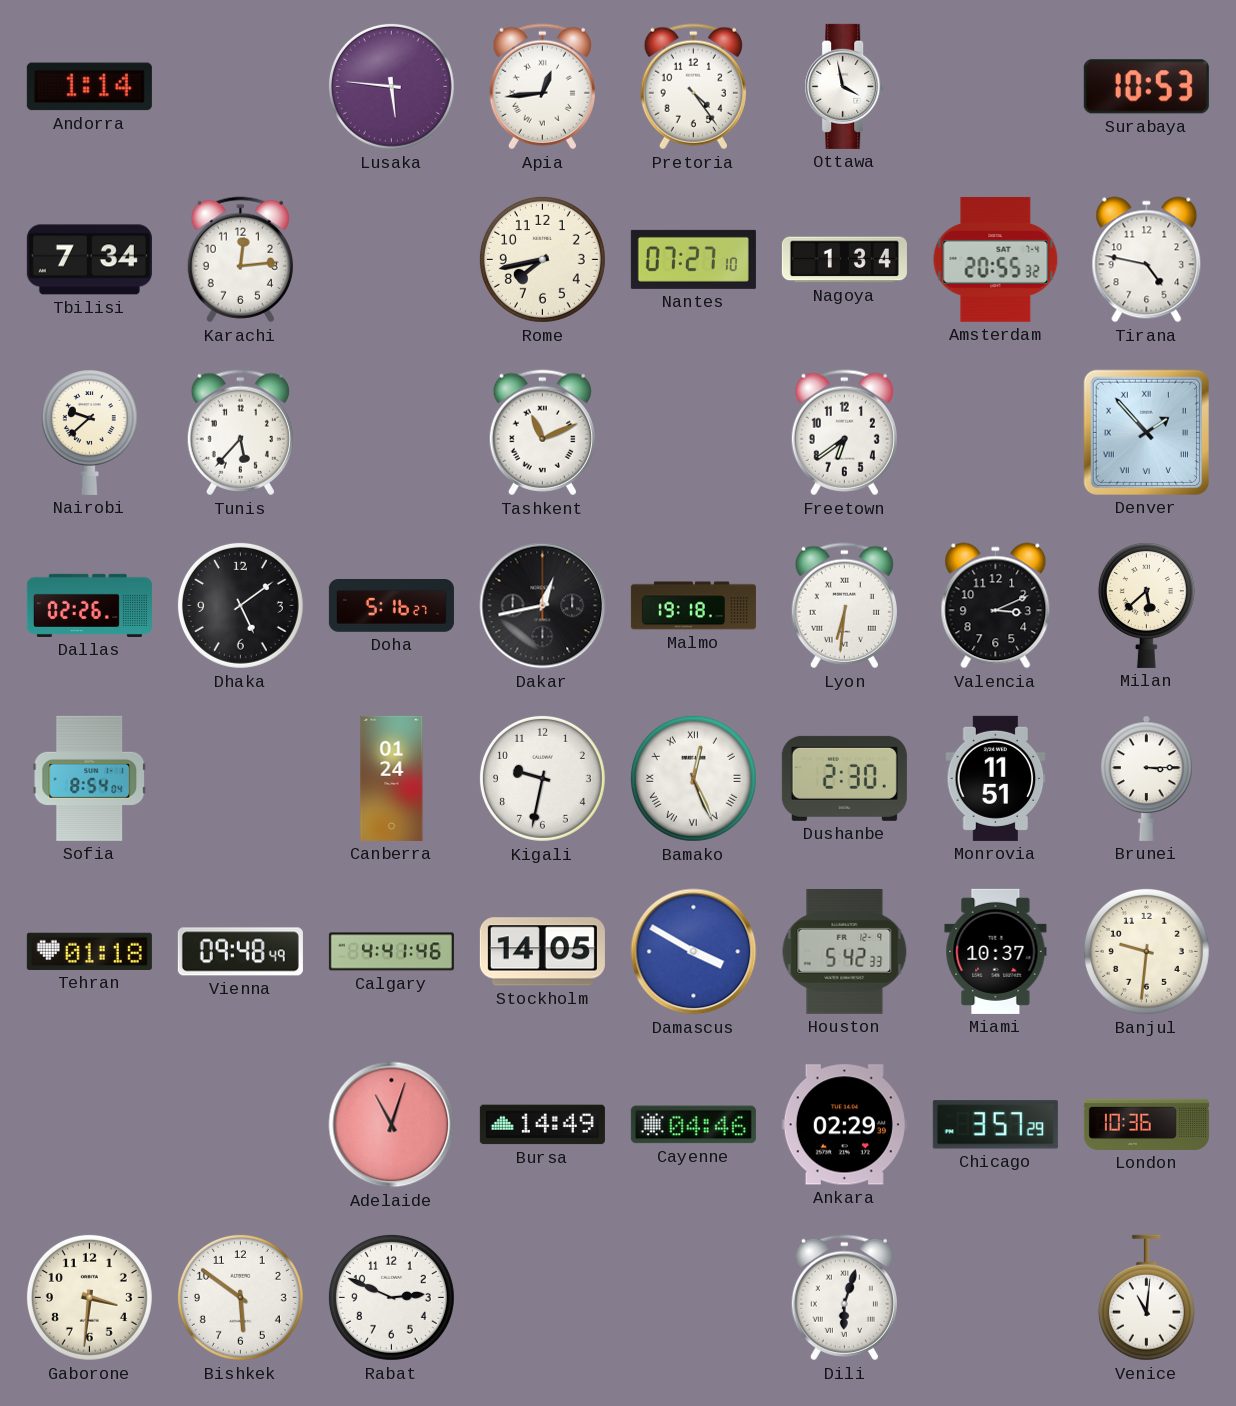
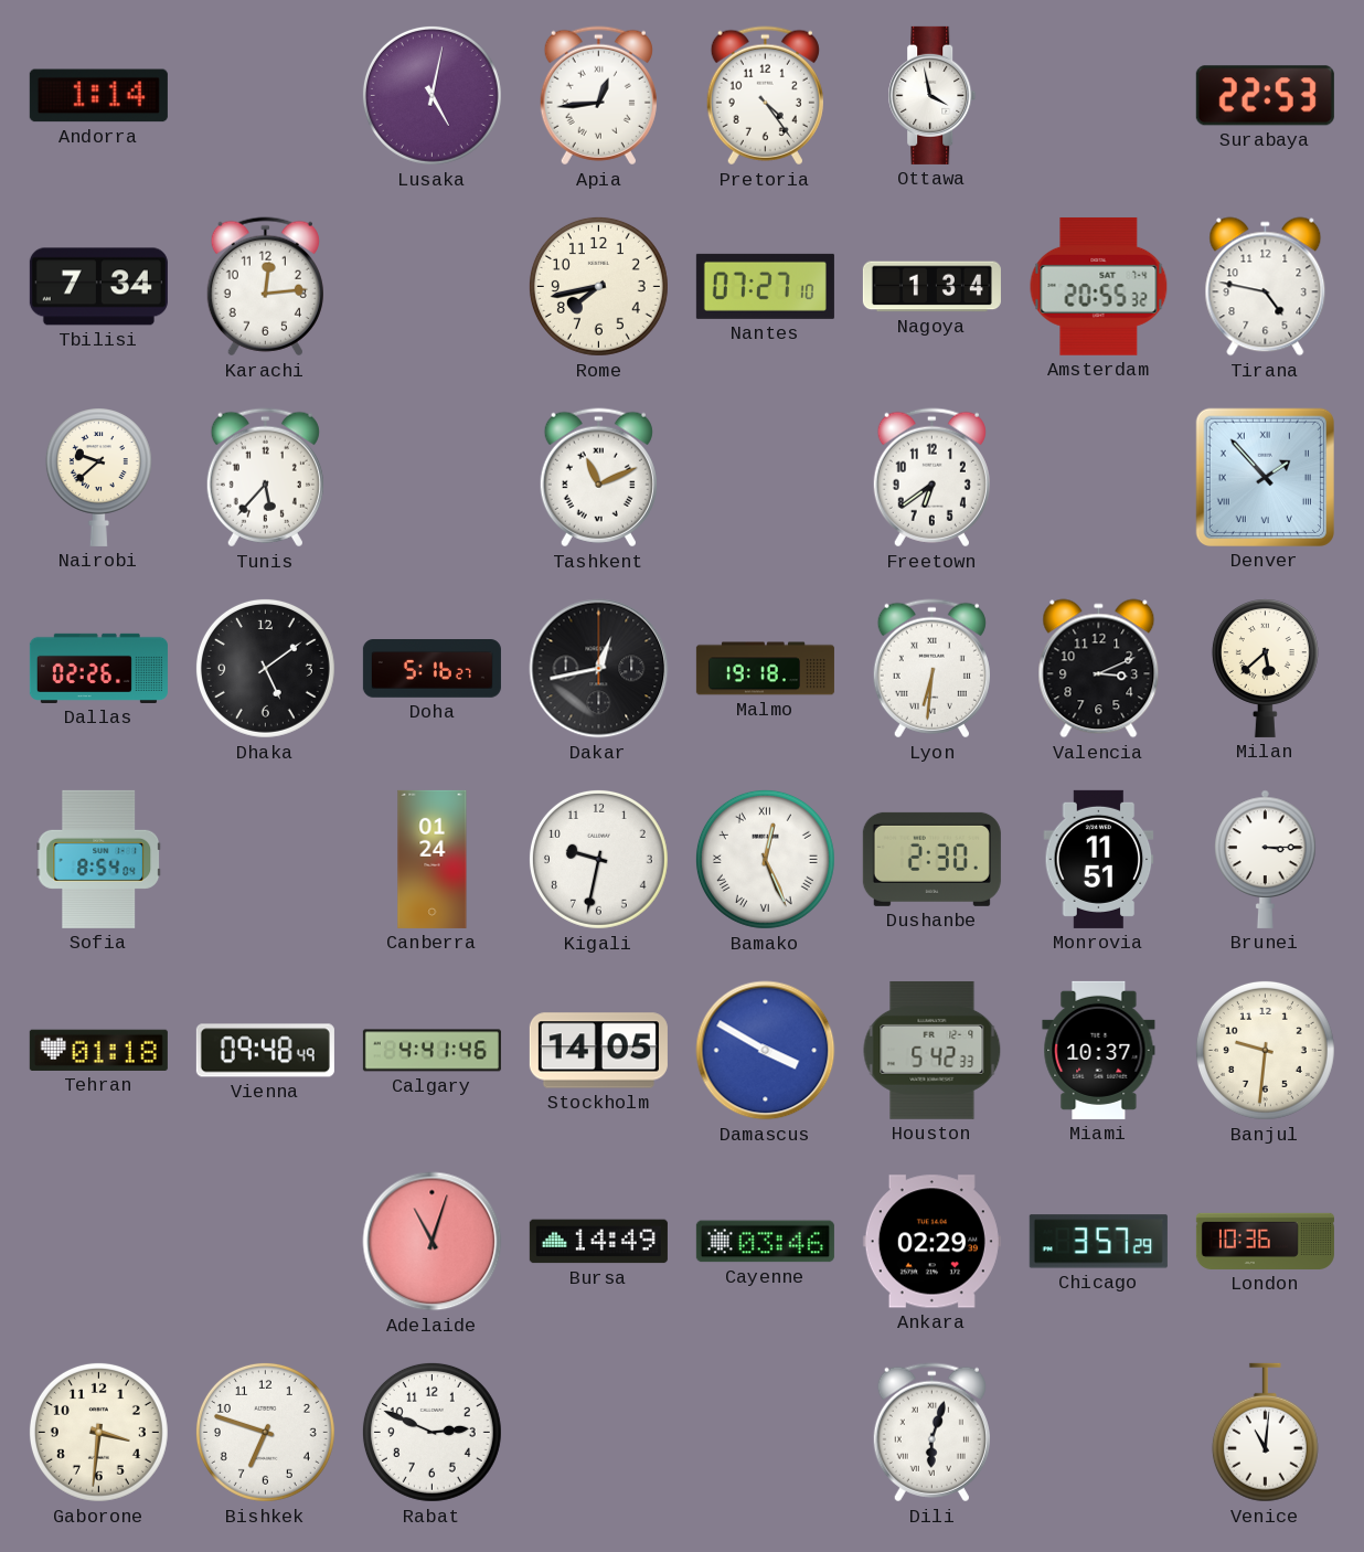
Lusaka: 5:46 -> 5:02 (431, 95)
Surabaya: 10:53 -> 22:53 (1265, 96)
Cayenne: 04:46 -> 03:46 (765, 1242)
Bishkek: 5:51 -> 6:48 (265, 1432)
